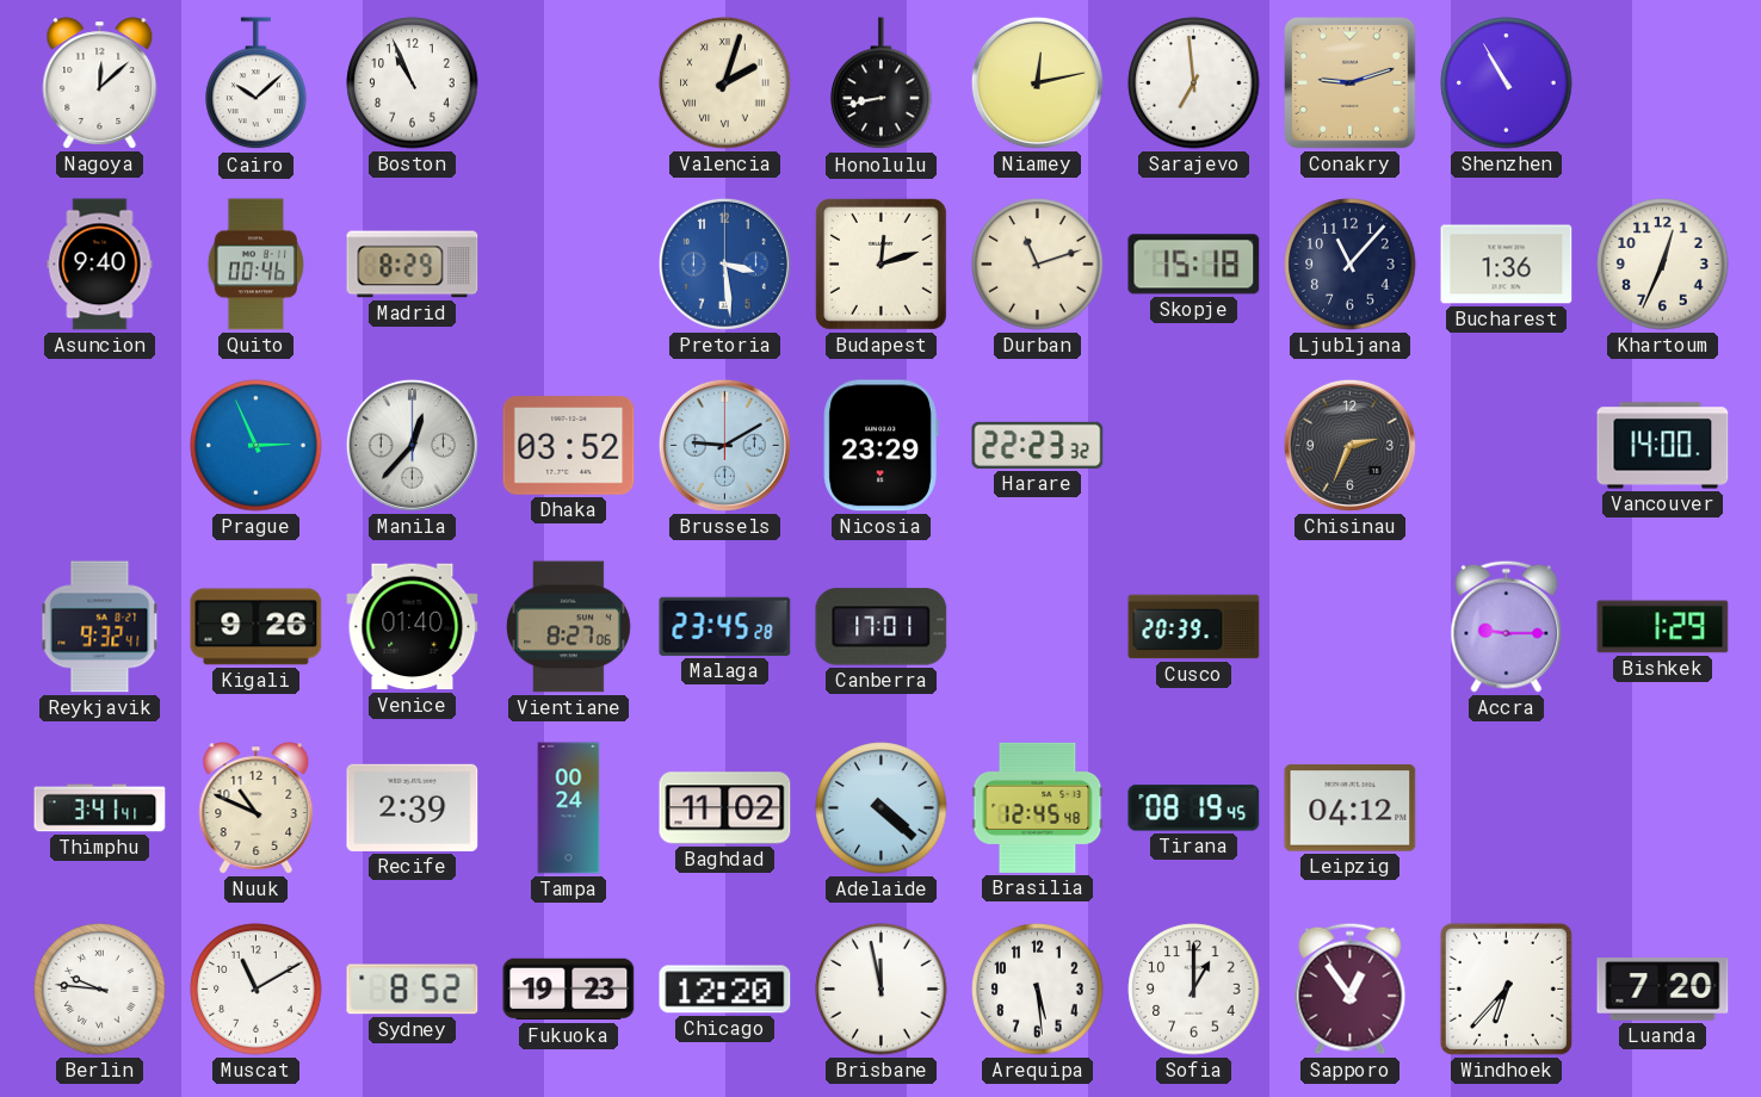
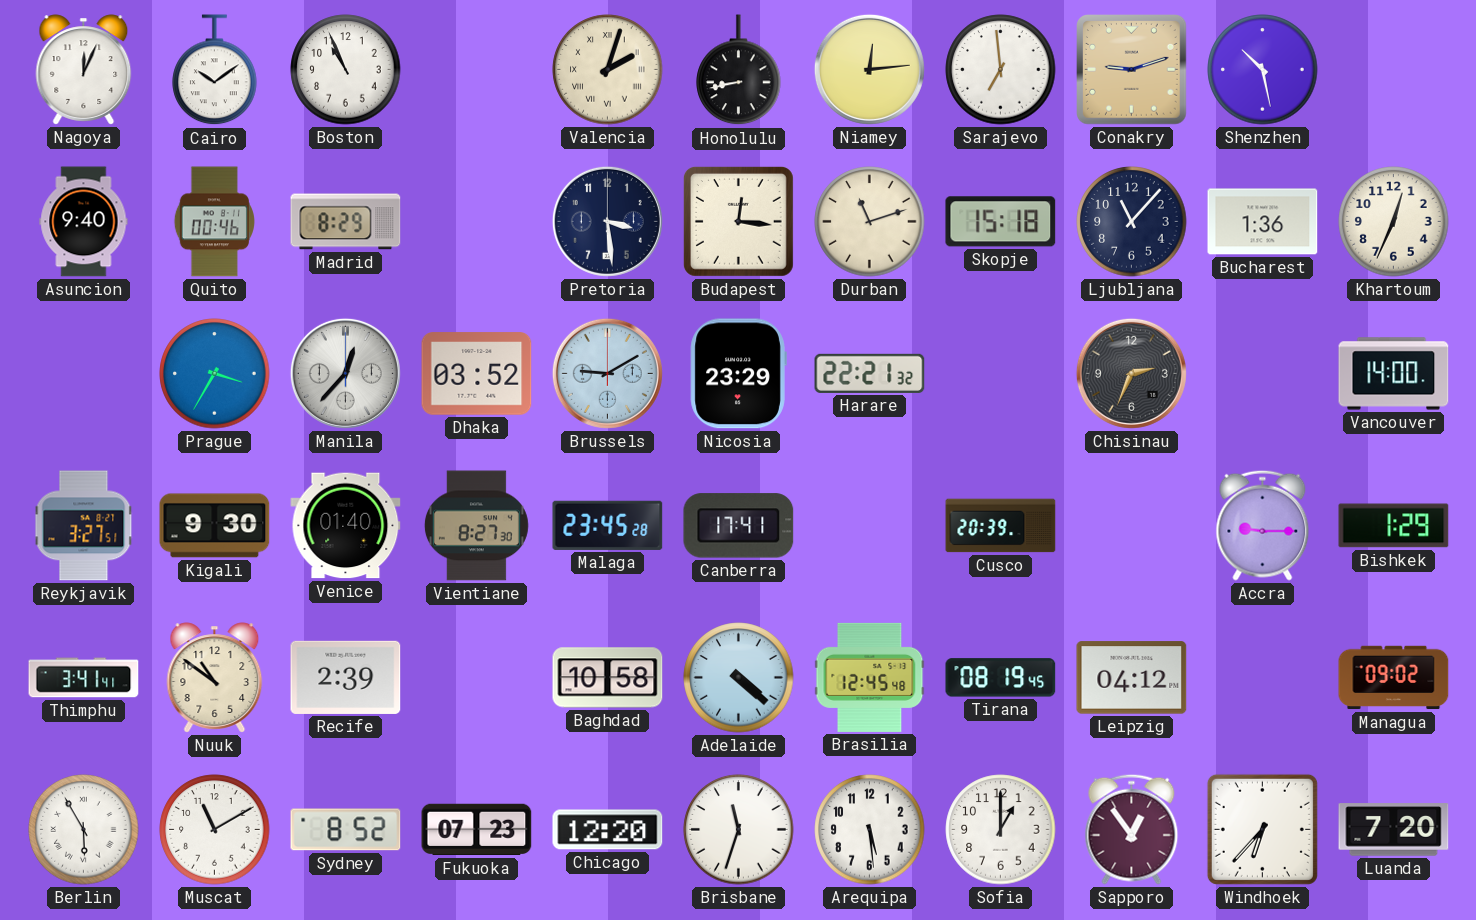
Nagoya: 12:08 -> 12:04 (84, 70)
Cairo: 10:08 -> 10:09 (215, 70)
Niamey: 12:13 -> 12:14 (869, 69)
Shenzhen: 10:55 -> 10:28 (1263, 70)
Pretoria dial: blue -> navy (607, 221)
Budapest: 12:12 -> 12:16 (738, 221)
Prague: 2:56 -> 3:35 (215, 374)
Harare: 22:23 -> 22:21 (870, 373)
Reykjavik: 9:32 -> 3:27 (84, 526)
Kigali: 9:26 -> 9:30 (215, 526)
Vientiane: 8:27:06 -> 8:27:30 (476, 526)
Canberra: 17:01 -> 17:41 (739, 526)
Nuuk: 10:49 -> 10:51 (215, 678)
Tampa: 00:24 -> none (569, 808)
Baghdad: 11:02 -> 10:58 (608, 678)
Managua: none -> 09:02 (1394, 678)
Berlin: 9:46 -> 5:55 (84, 830)
Fukuoka: 19:23 -> 07:23 (477, 830)
Brisbane: 11:58 -> 11:33 (739, 830)
